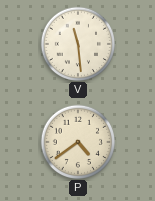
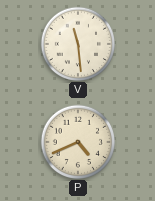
P: 4:39 -> 4:41 (77, 141)
